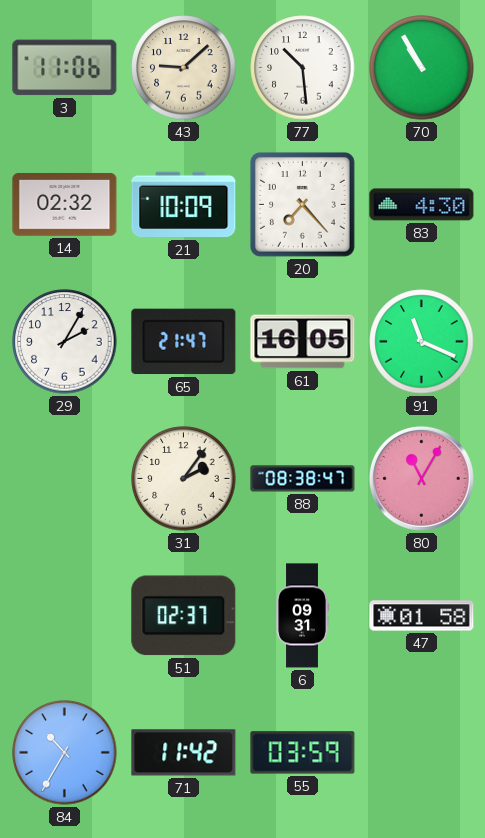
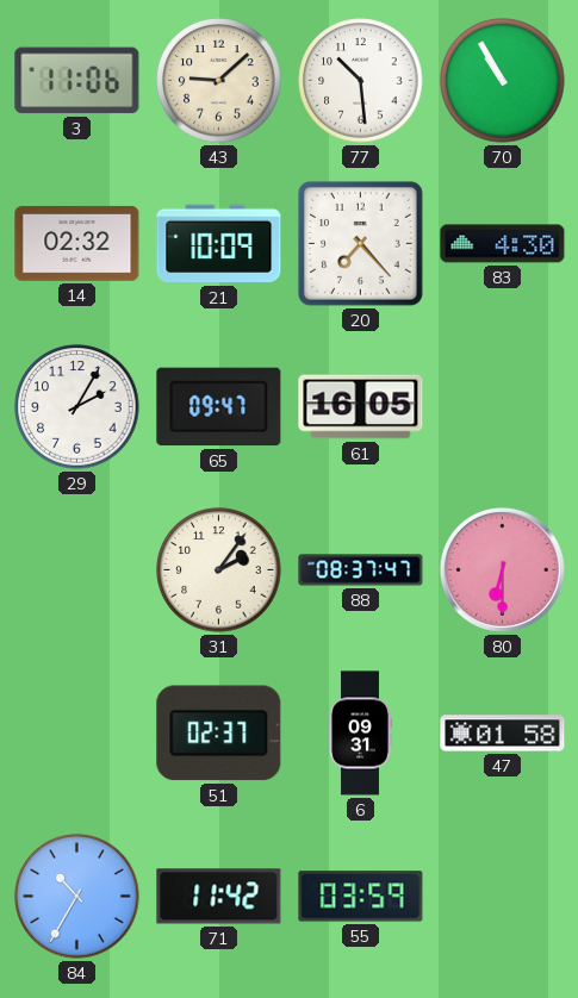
65: 21:47 -> 09:47 (219, 407)
91: 11:19 -> none (422, 342)
88: 08:38 -> 08:37 (361, 570)
80: 11:05 -> 6:30 (502, 569)
